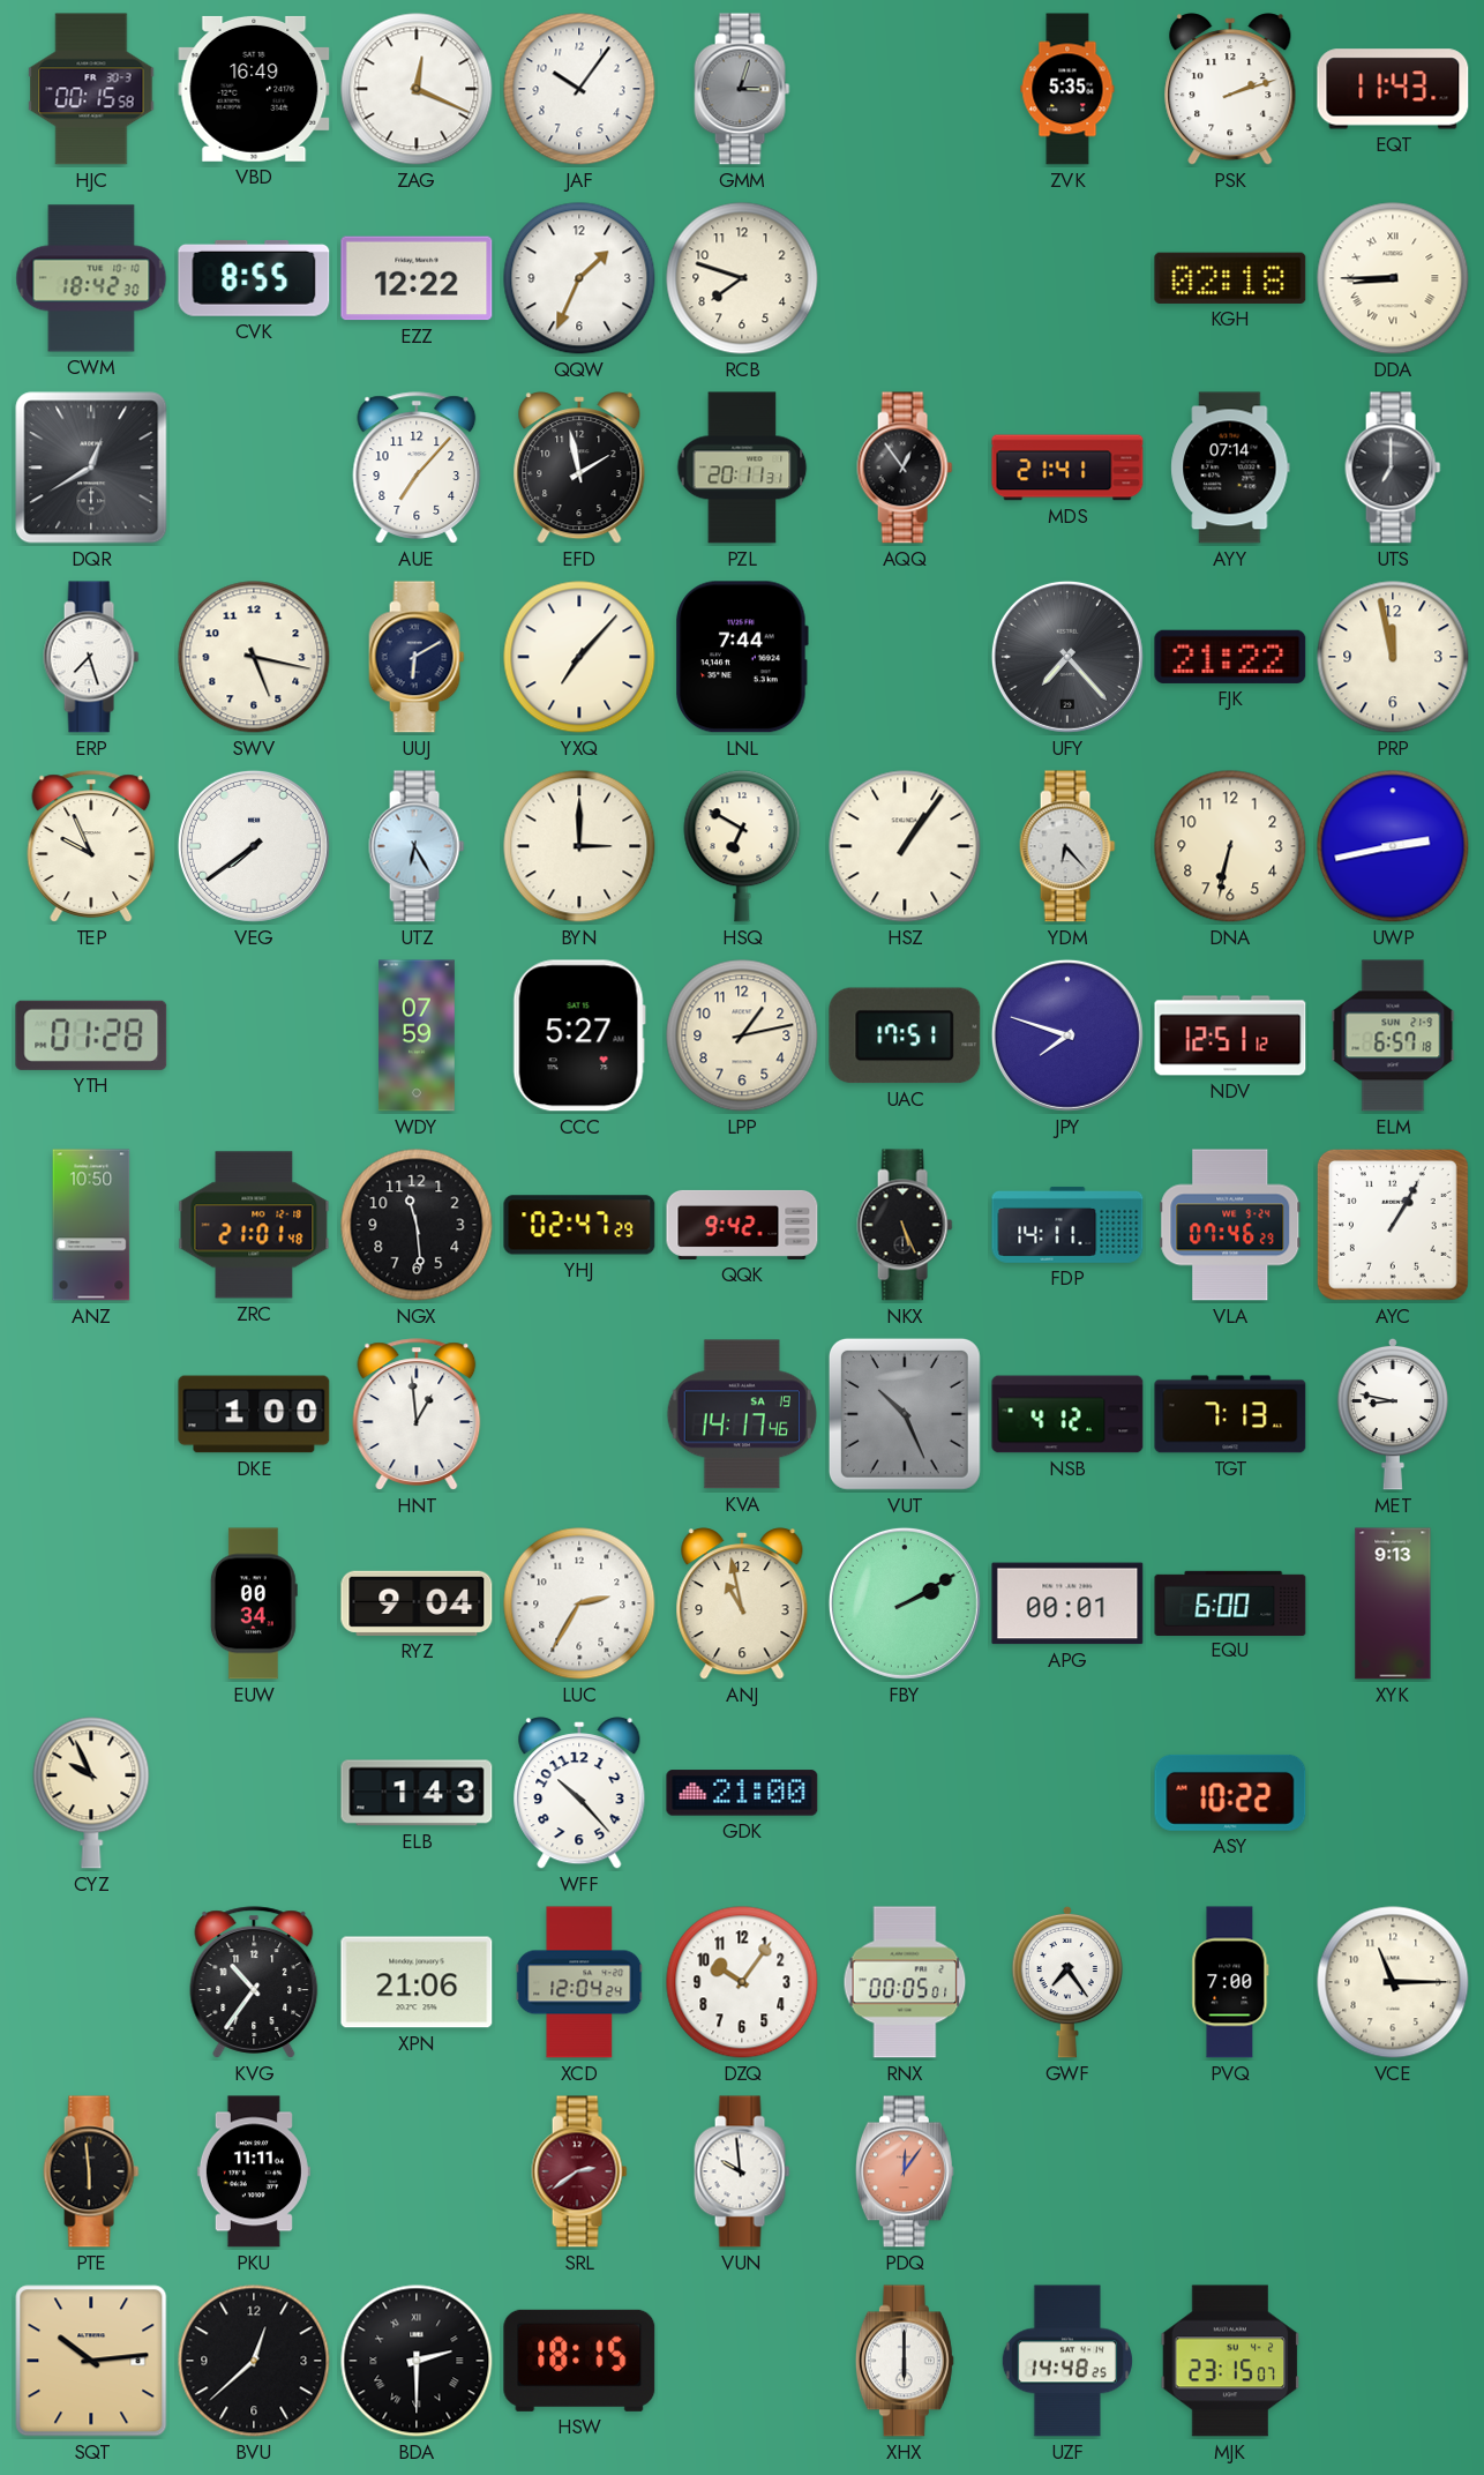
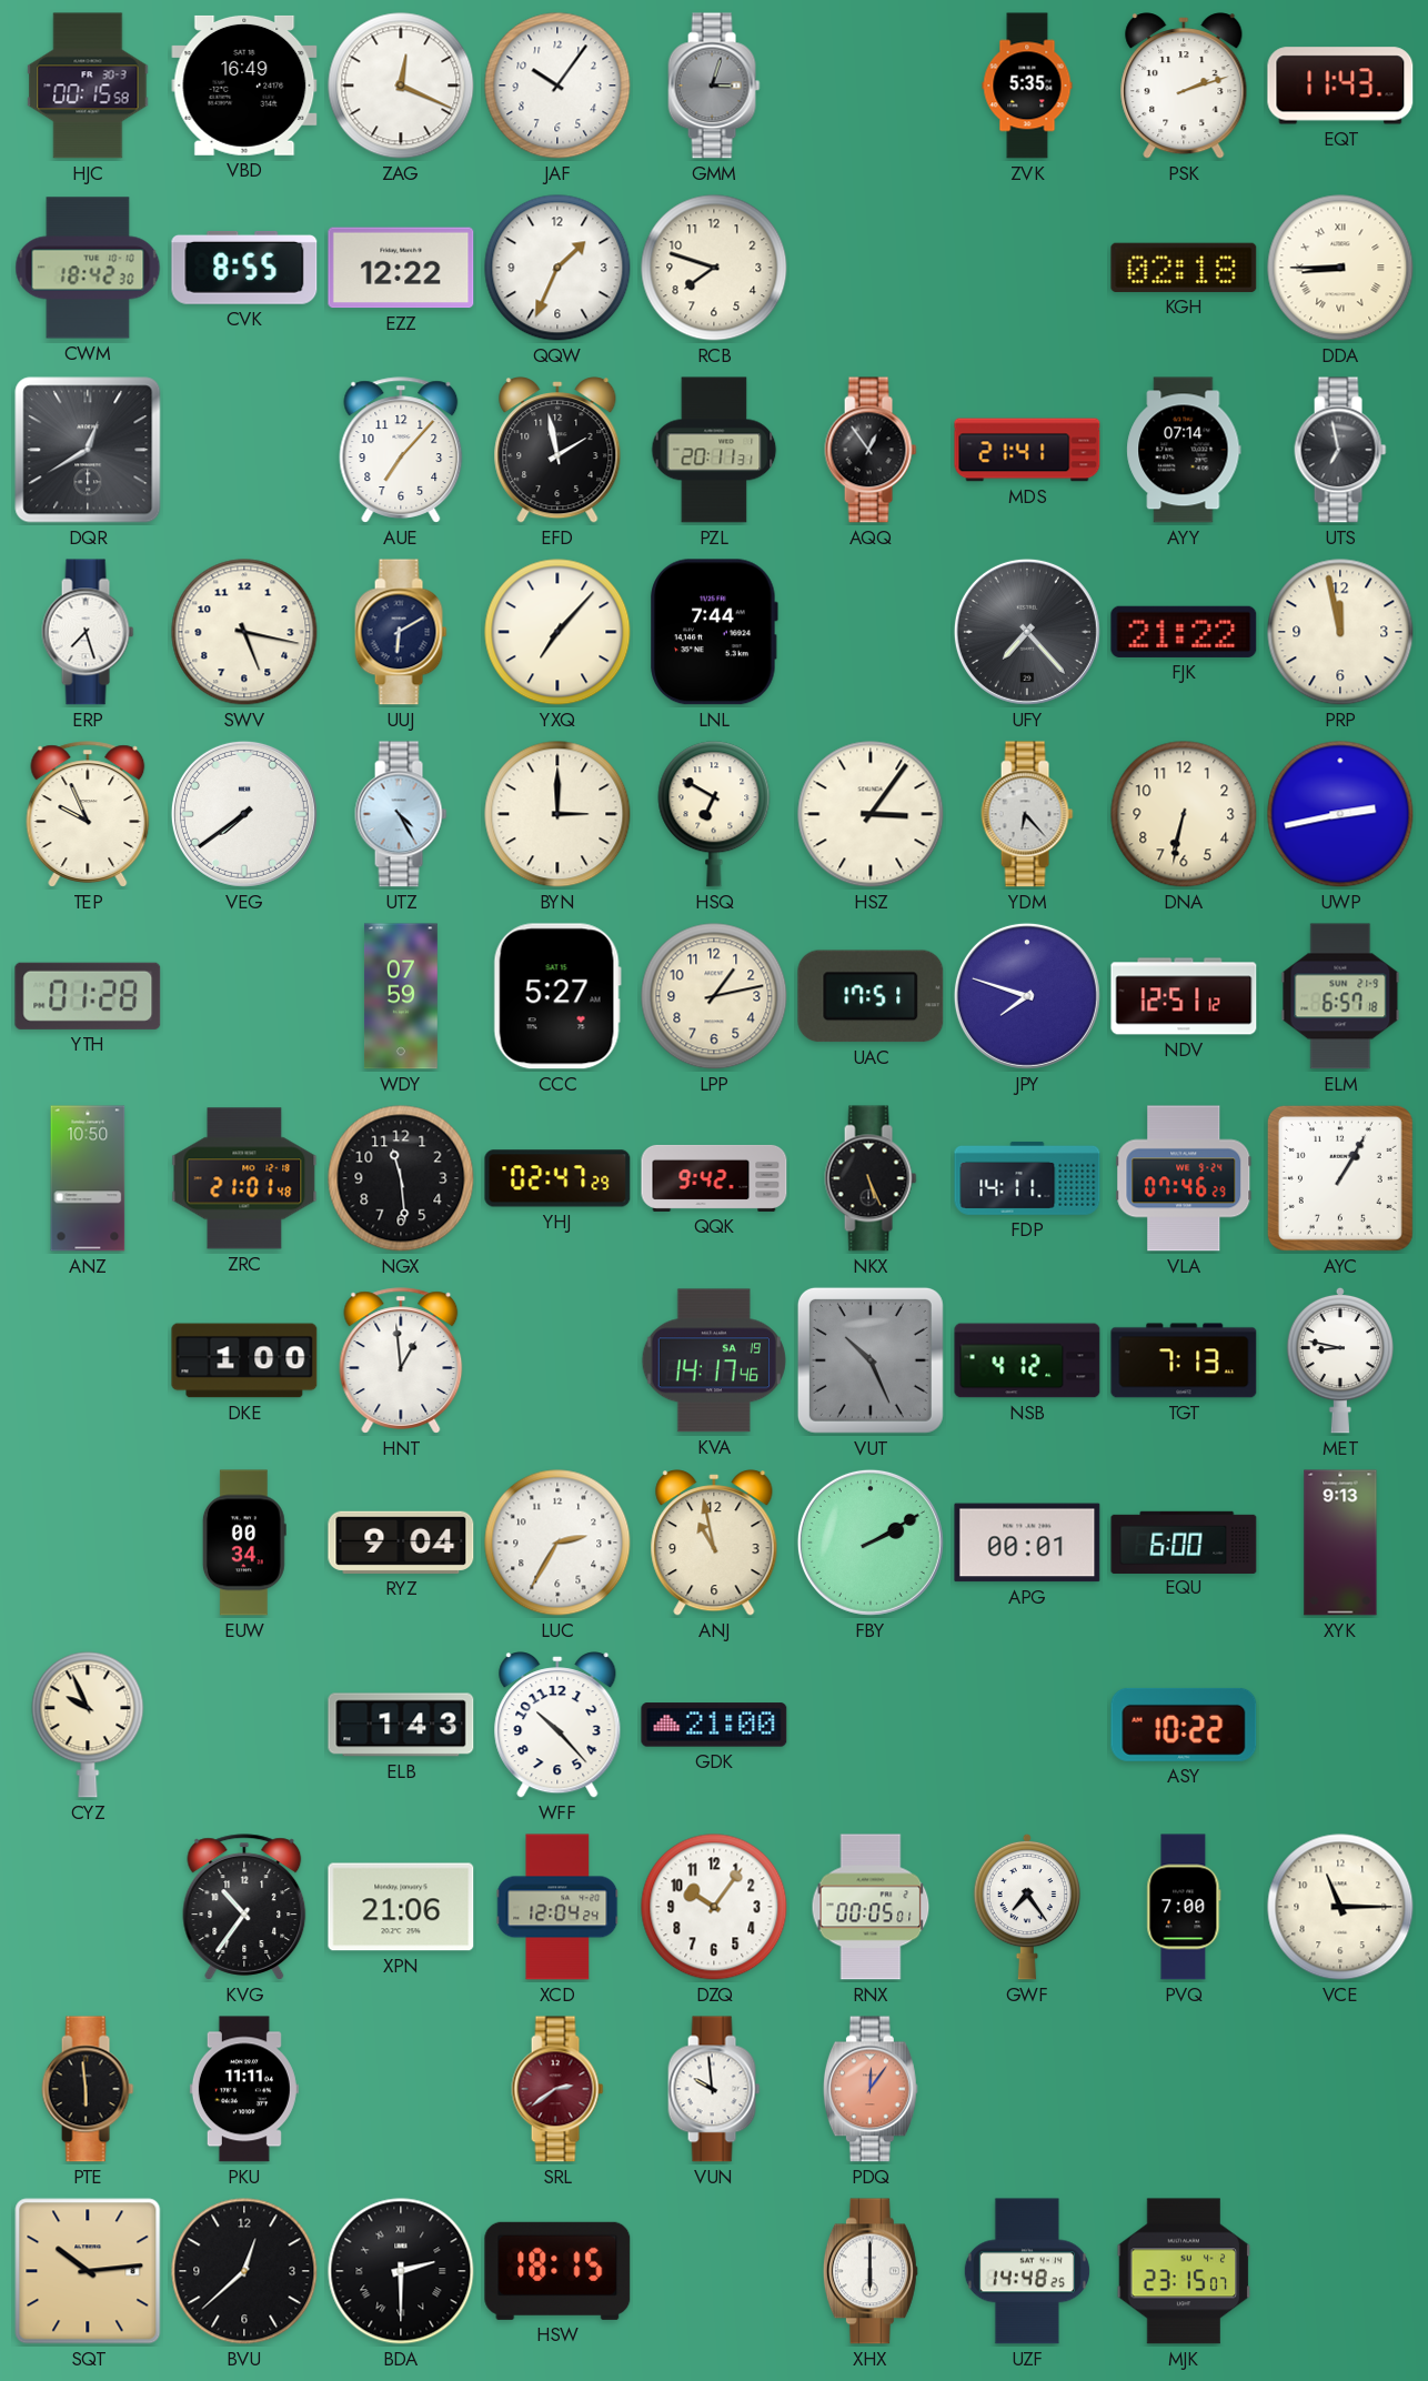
UTS: 7:00 -> 6:58 (1340, 450)
UTZ: 6:25 -> 4:25 (401, 814)
HSZ: 1:06 -> 3:06 (871, 814)
